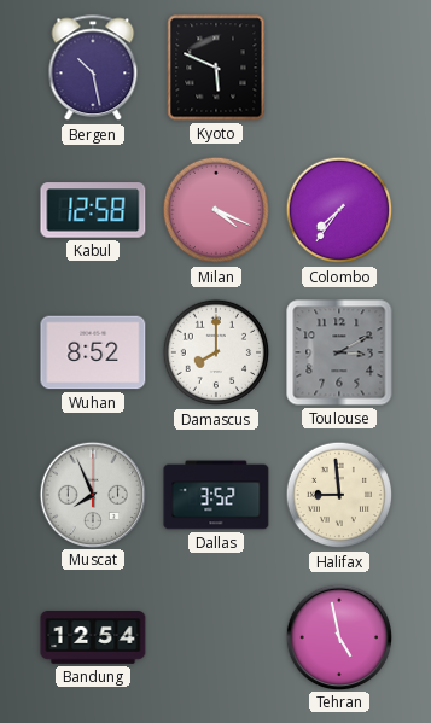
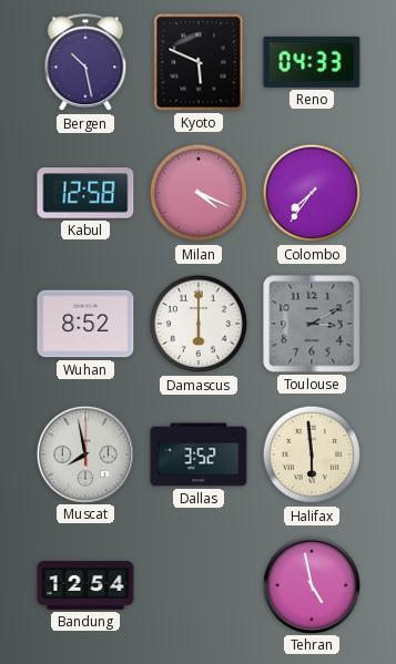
Reno: none -> 04:33 (312, 62)
Damascus: 8:00 -> 6:00 (199, 324)
Muscat: 7:56 -> 7:58 (84, 453)
Halifax: 8:59 -> 5:59 (312, 454)
